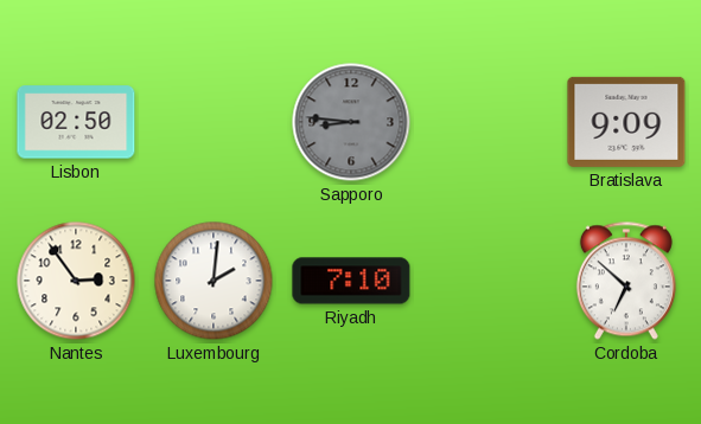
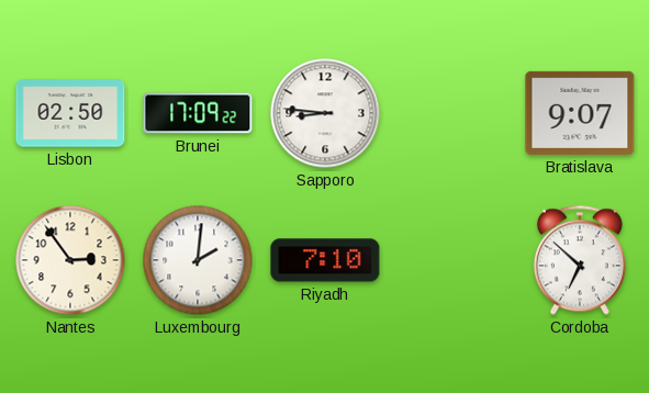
Brunei: none -> 17:09 (198, 113)
Sapporo dial: grey -> white (325, 113)
Bratislava: 9:09 -> 9:07 (580, 113)
